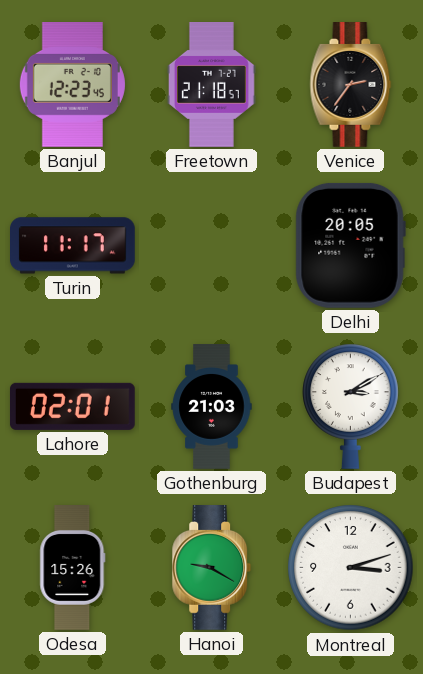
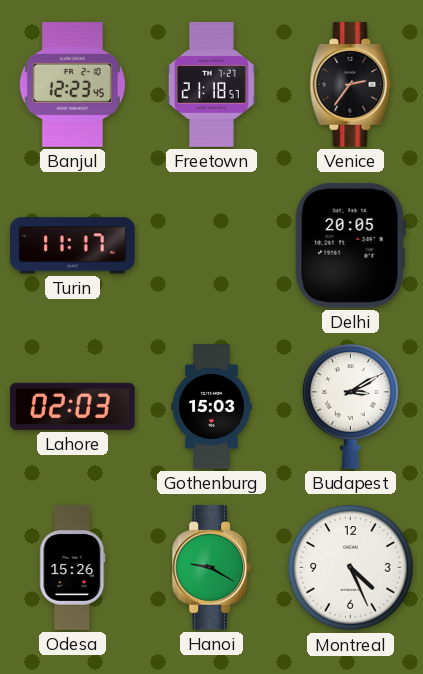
Lahore: 02:01 -> 02:03 (72, 406)
Gothenburg: 21:03 -> 15:03 (212, 407)
Montreal: 3:12 -> 4:26 (351, 568)
